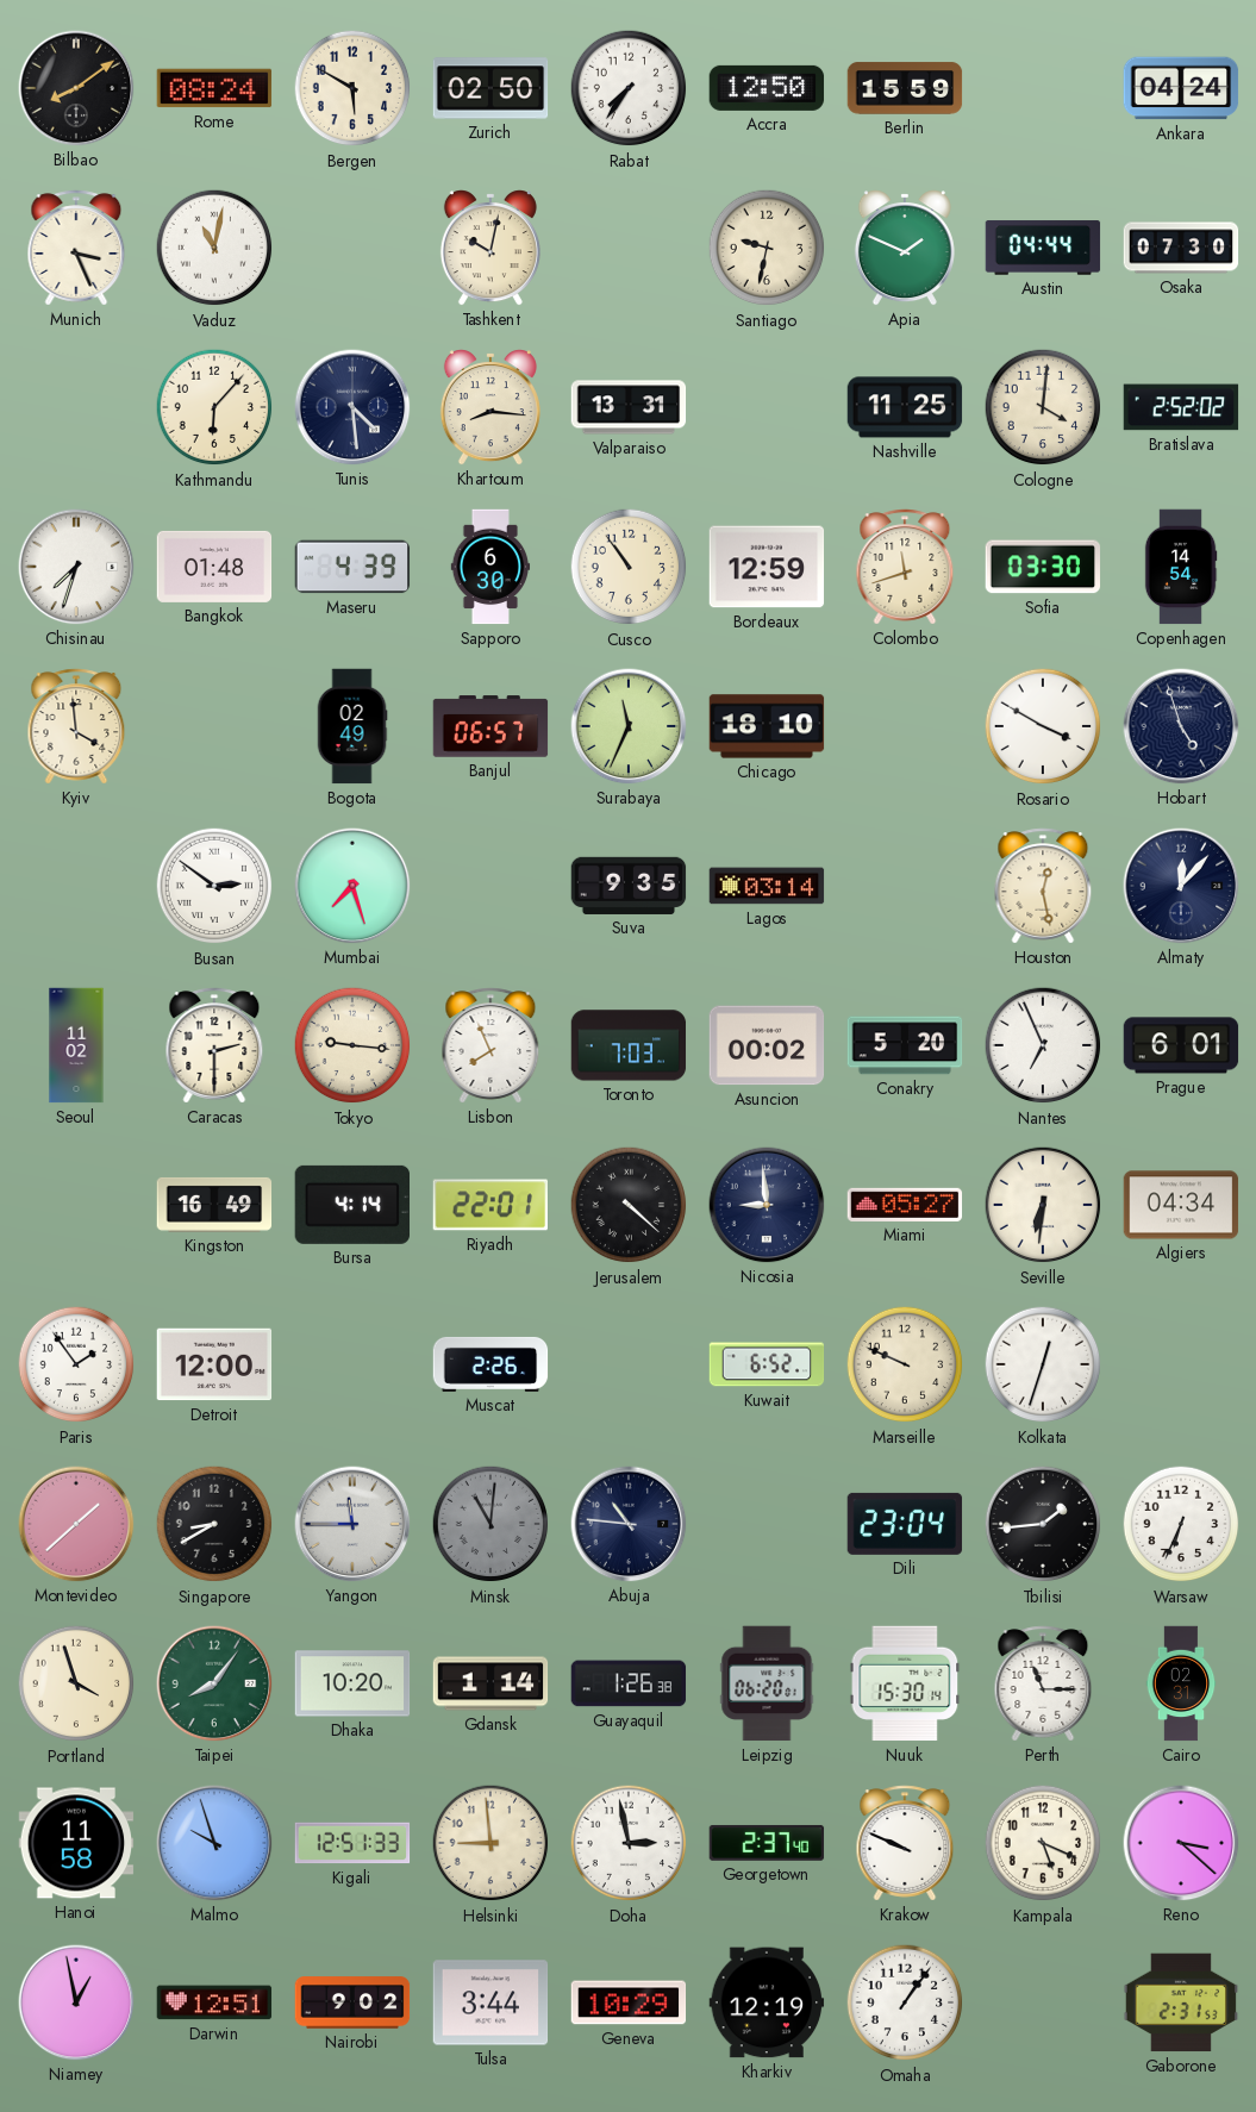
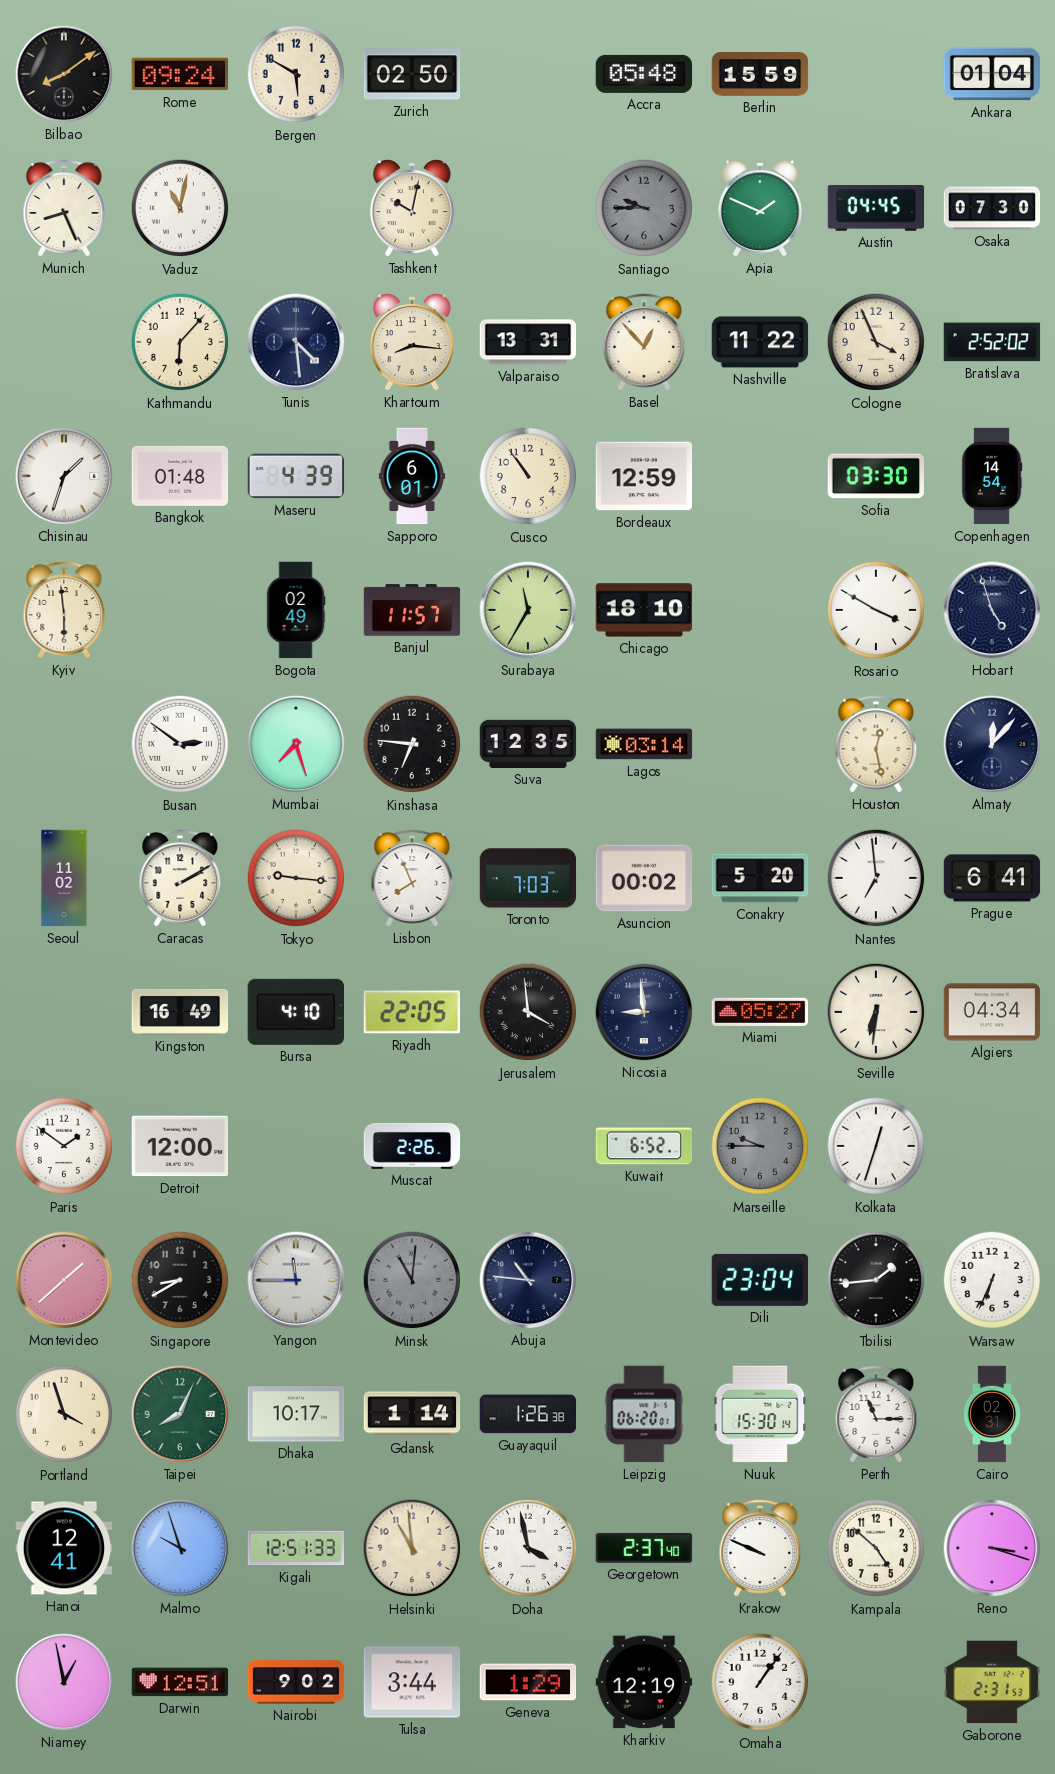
Rome: 08:24 -> 09:24 (180, 74)
Rabat: 7:36 -> none (629, 88)
Accra: 12:50 -> 05:48 (644, 74)
Ankara: 04:24 -> 01:04 (992, 74)
Munich: 3:26 -> 8:26 (64, 208)
Santiago: 9:32 -> 9:45 (644, 208)
Santiago dial: cream -> grey (644, 208)
Austin: 04:44 -> 04:45 (876, 208)
Basel: none -> 12:53 (644, 342)
Nashville: 11:25 -> 11:22 (760, 342)
Cologne: 4:01 -> 3:56 (876, 342)
Chisinau: 7:33 -> 1:33 (64, 476)
Sapporo: 6:30 -> 6:01 (412, 476)
Colombo: 11:42 -> none (905, 567)
Kyiv: 3:59 -> 5:59 (64, 610)
Banjul: 06:57 -> 11:57 (412, 610)
Surabaya: 11:34 -> 11:35 (528, 610)
Kinshasa: none -> 6:46 (412, 744)
Suva: 9:35 -> 12:35 (528, 744)
Caracas: 2:30 -> 2:10 (180, 878)
Nantes: 6:56 -> 6:59 (876, 878)
Prague: 6:01 -> 6:41 (992, 878)
Bursa: 4:14 -> 4:10 (295, 1012)
Riyadh: 22:01 -> 22:05 (411, 1012)
Jerusalem: 4:22 -> 3:59 (528, 1012)
Paris: 1:54 -> 1:51 (64, 1146)
Marseille: 9:49 -> 9:45 (760, 1146)
Marseille dial: cream -> grey (760, 1146)
Taipei: 8:06 -> 8:04 (180, 1414)
Dhaka: 10:20 -> 10:17 (296, 1414)
Hanoi: 11:58 -> 12:41 (64, 1548)
Helsinki: 8:59 -> 10:59 (412, 1548)
Doha: 2:58 -> 3:58 (528, 1548)
Kampala: 5:19 -> 4:52 (876, 1548)
Reno: 3:22 -> 3:18 (992, 1548)
Geneva: 10:29 -> 1:29 (528, 1682)
